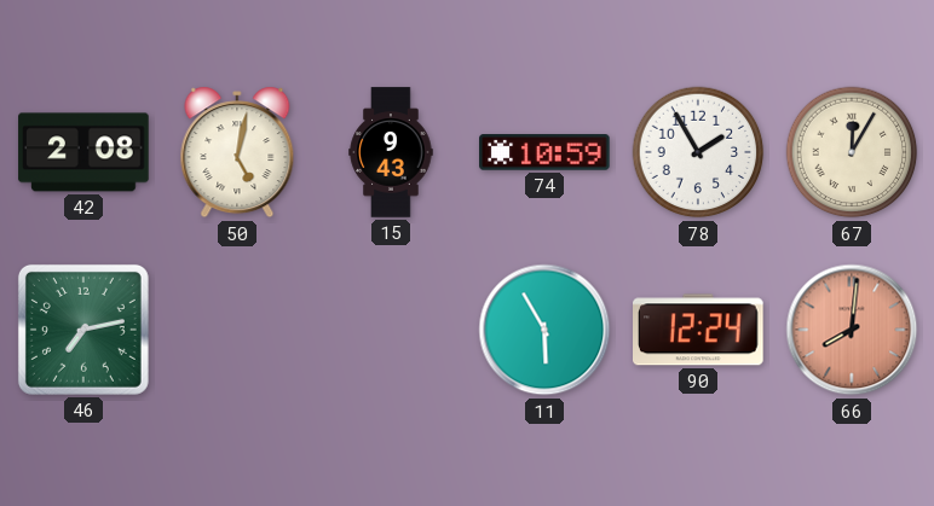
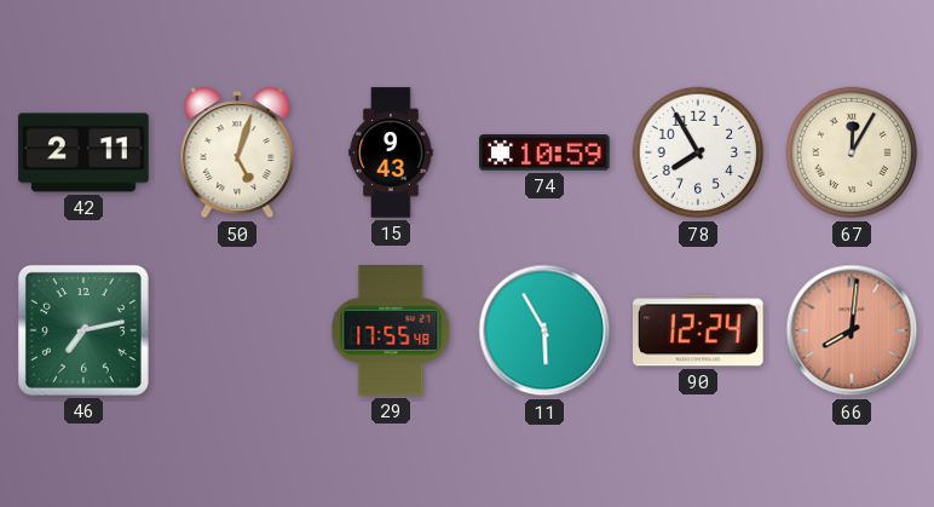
42: 2:08 -> 2:11 (83, 152)
50: 5:02 -> 5:03 (237, 152)
78: 1:55 -> 7:55 (698, 152)
29: none -> 17:55 (391, 330)
